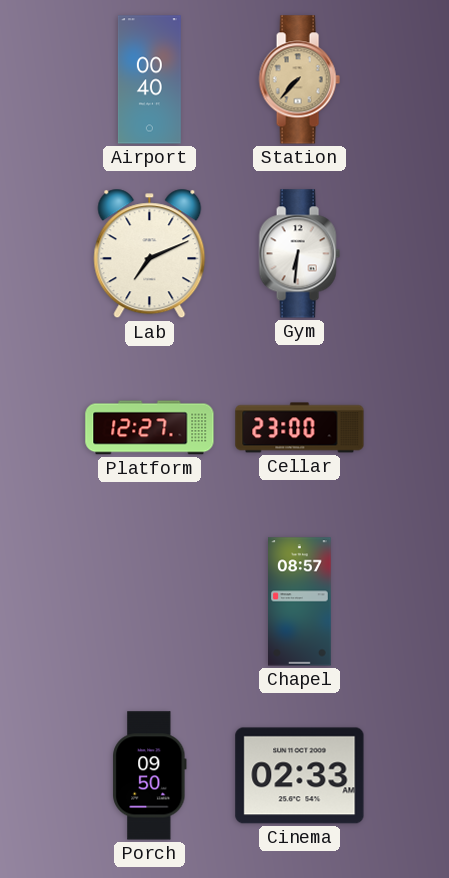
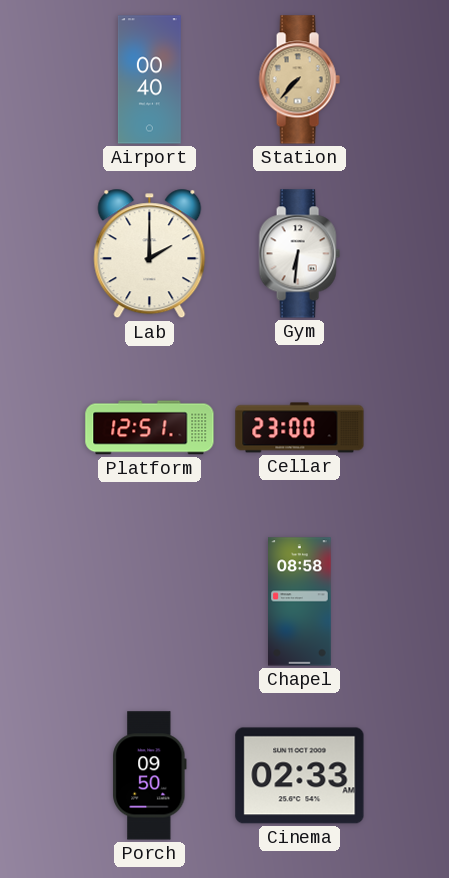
Lab: 7:11 -> 2:00 (150, 254)
Platform: 12:27 -> 12:51 (150, 428)
Chapel: 08:57 -> 08:58 (300, 602)
